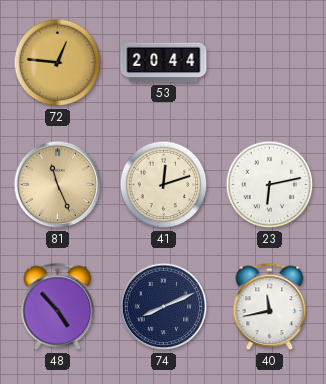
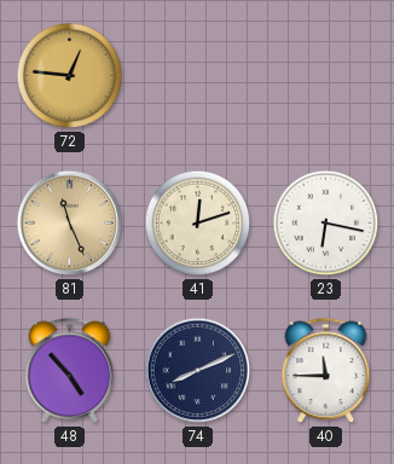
53: 20:44 -> none (164, 63)
23: 6:13 -> 6:17 (326, 224)
40: 11:43 -> 11:45 (326, 371)
